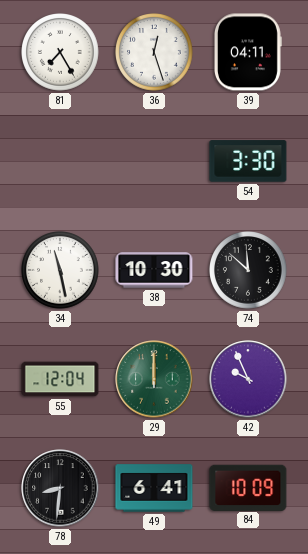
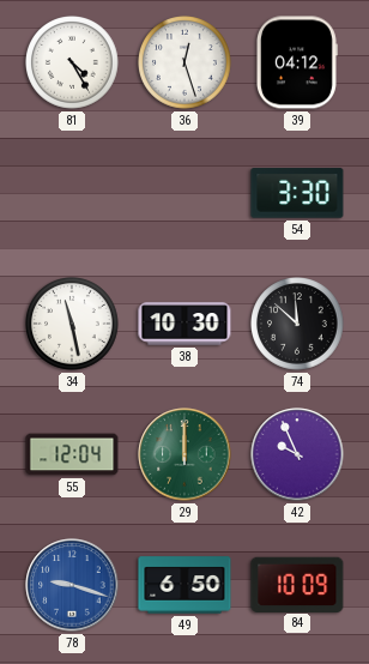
81: 7:25 -> 4:25 (73, 64)
39: 04:11 -> 04:12 (296, 62)
78: 8:31 -> 9:18 (72, 585)
78 dial: black -> blue (72, 585)
49: 6:41 -> 6:50 (184, 585)
